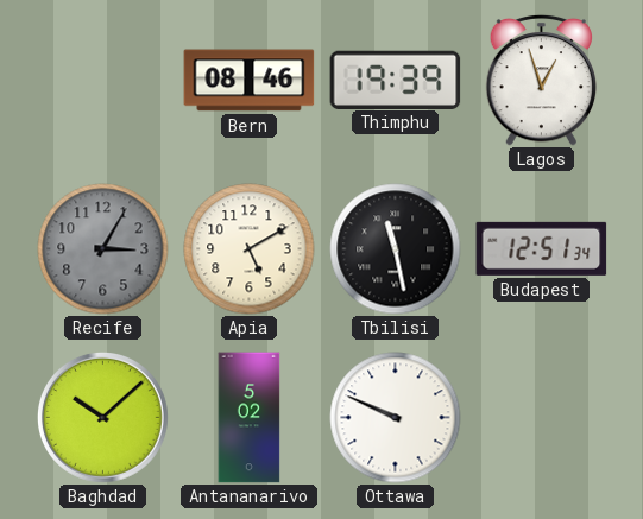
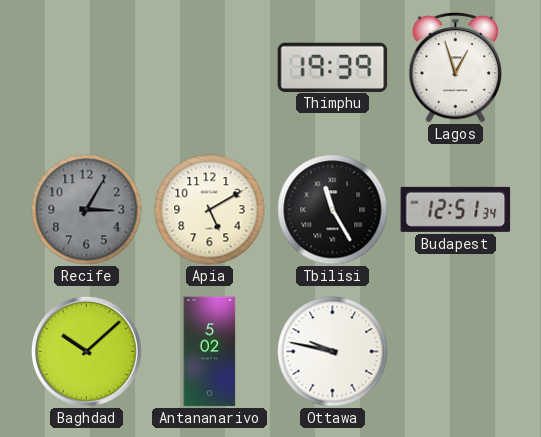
Bern: 08:46 -> none (250, 81)
Tbilisi: 11:28 -> 11:25 (333, 210)
Ottawa: 9:49 -> 9:47 (333, 352)
